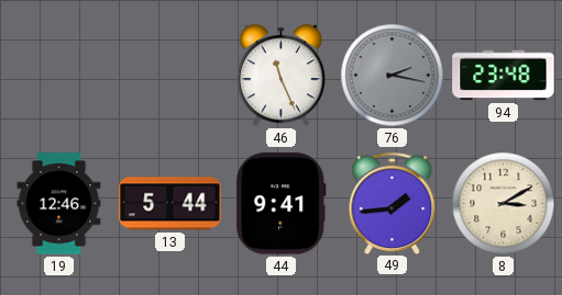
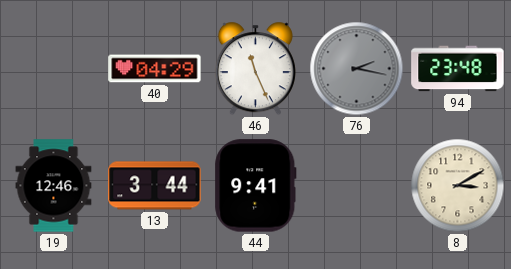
40: none -> 04:29 (155, 69)
13: 5:44 -> 3:44 (155, 186)
49: 1:44 -> none (393, 203)
